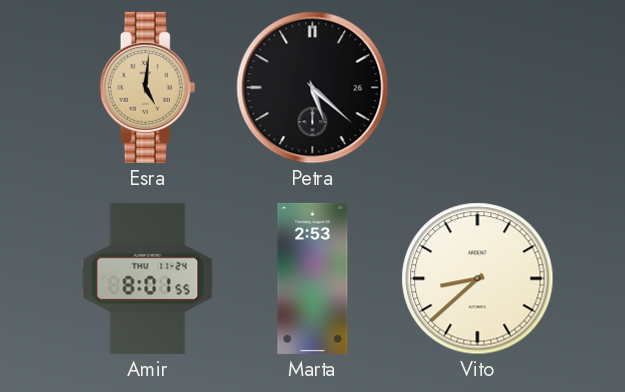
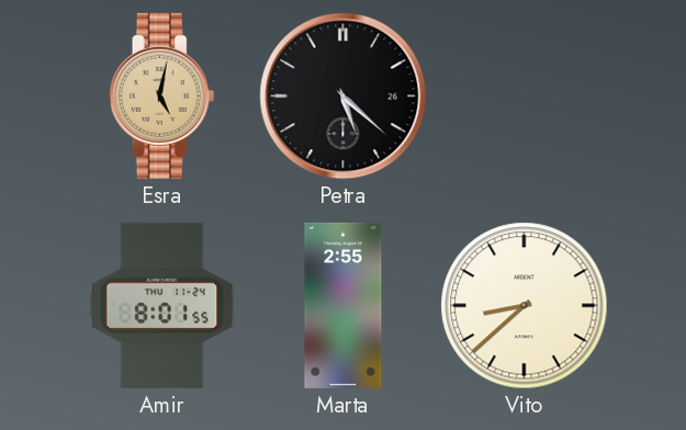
Esra: 5:01 -> 5:02 (162, 95)
Marta: 2:53 -> 2:55 (344, 305)
